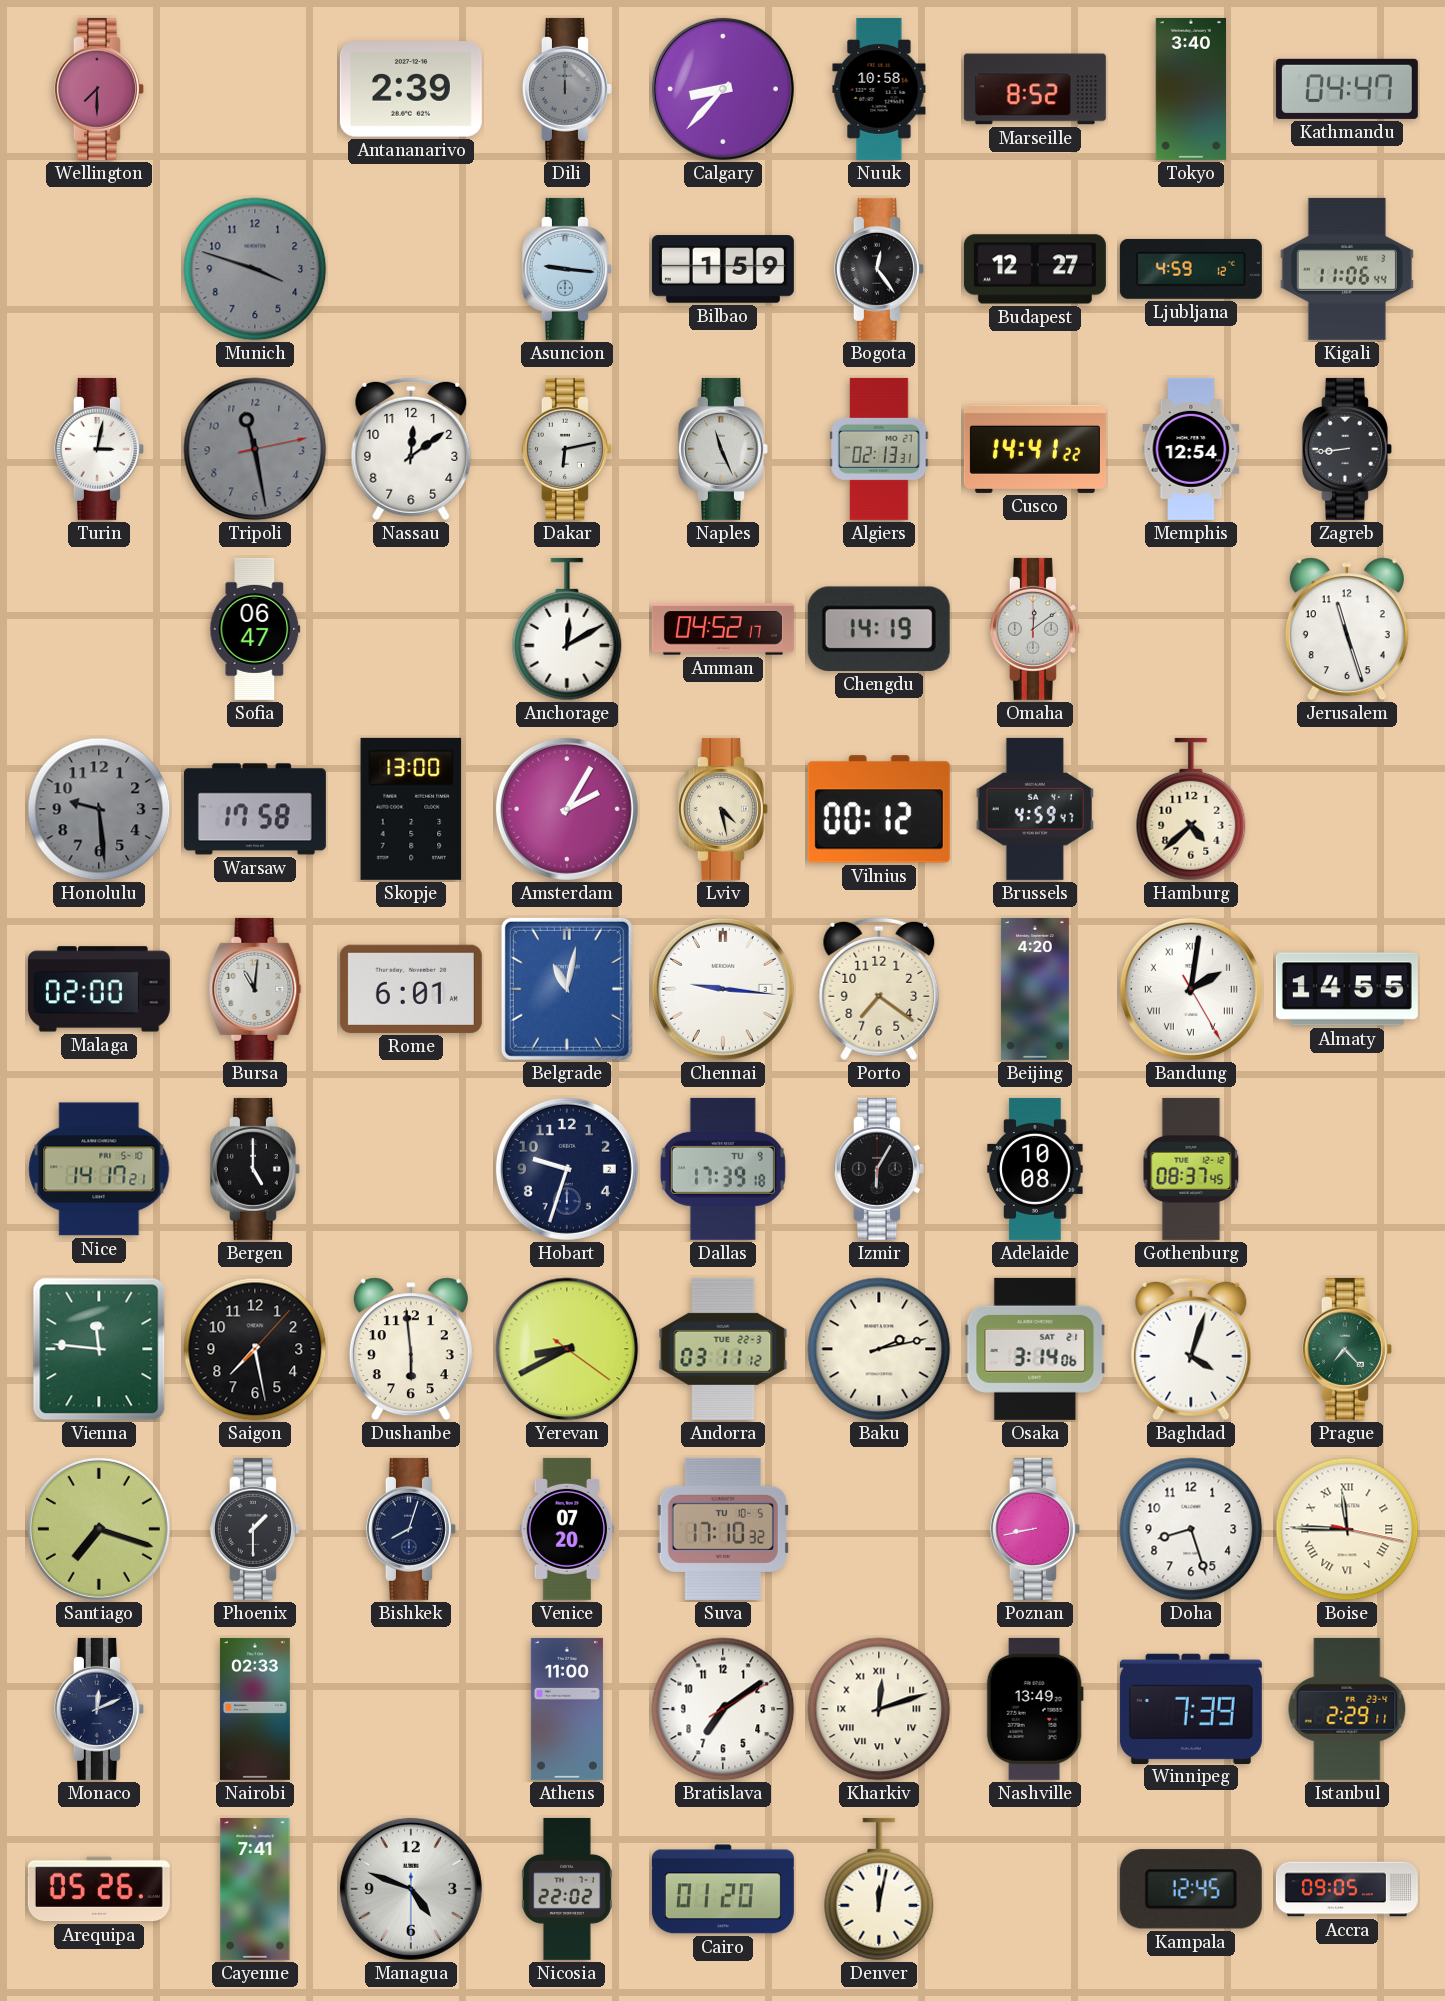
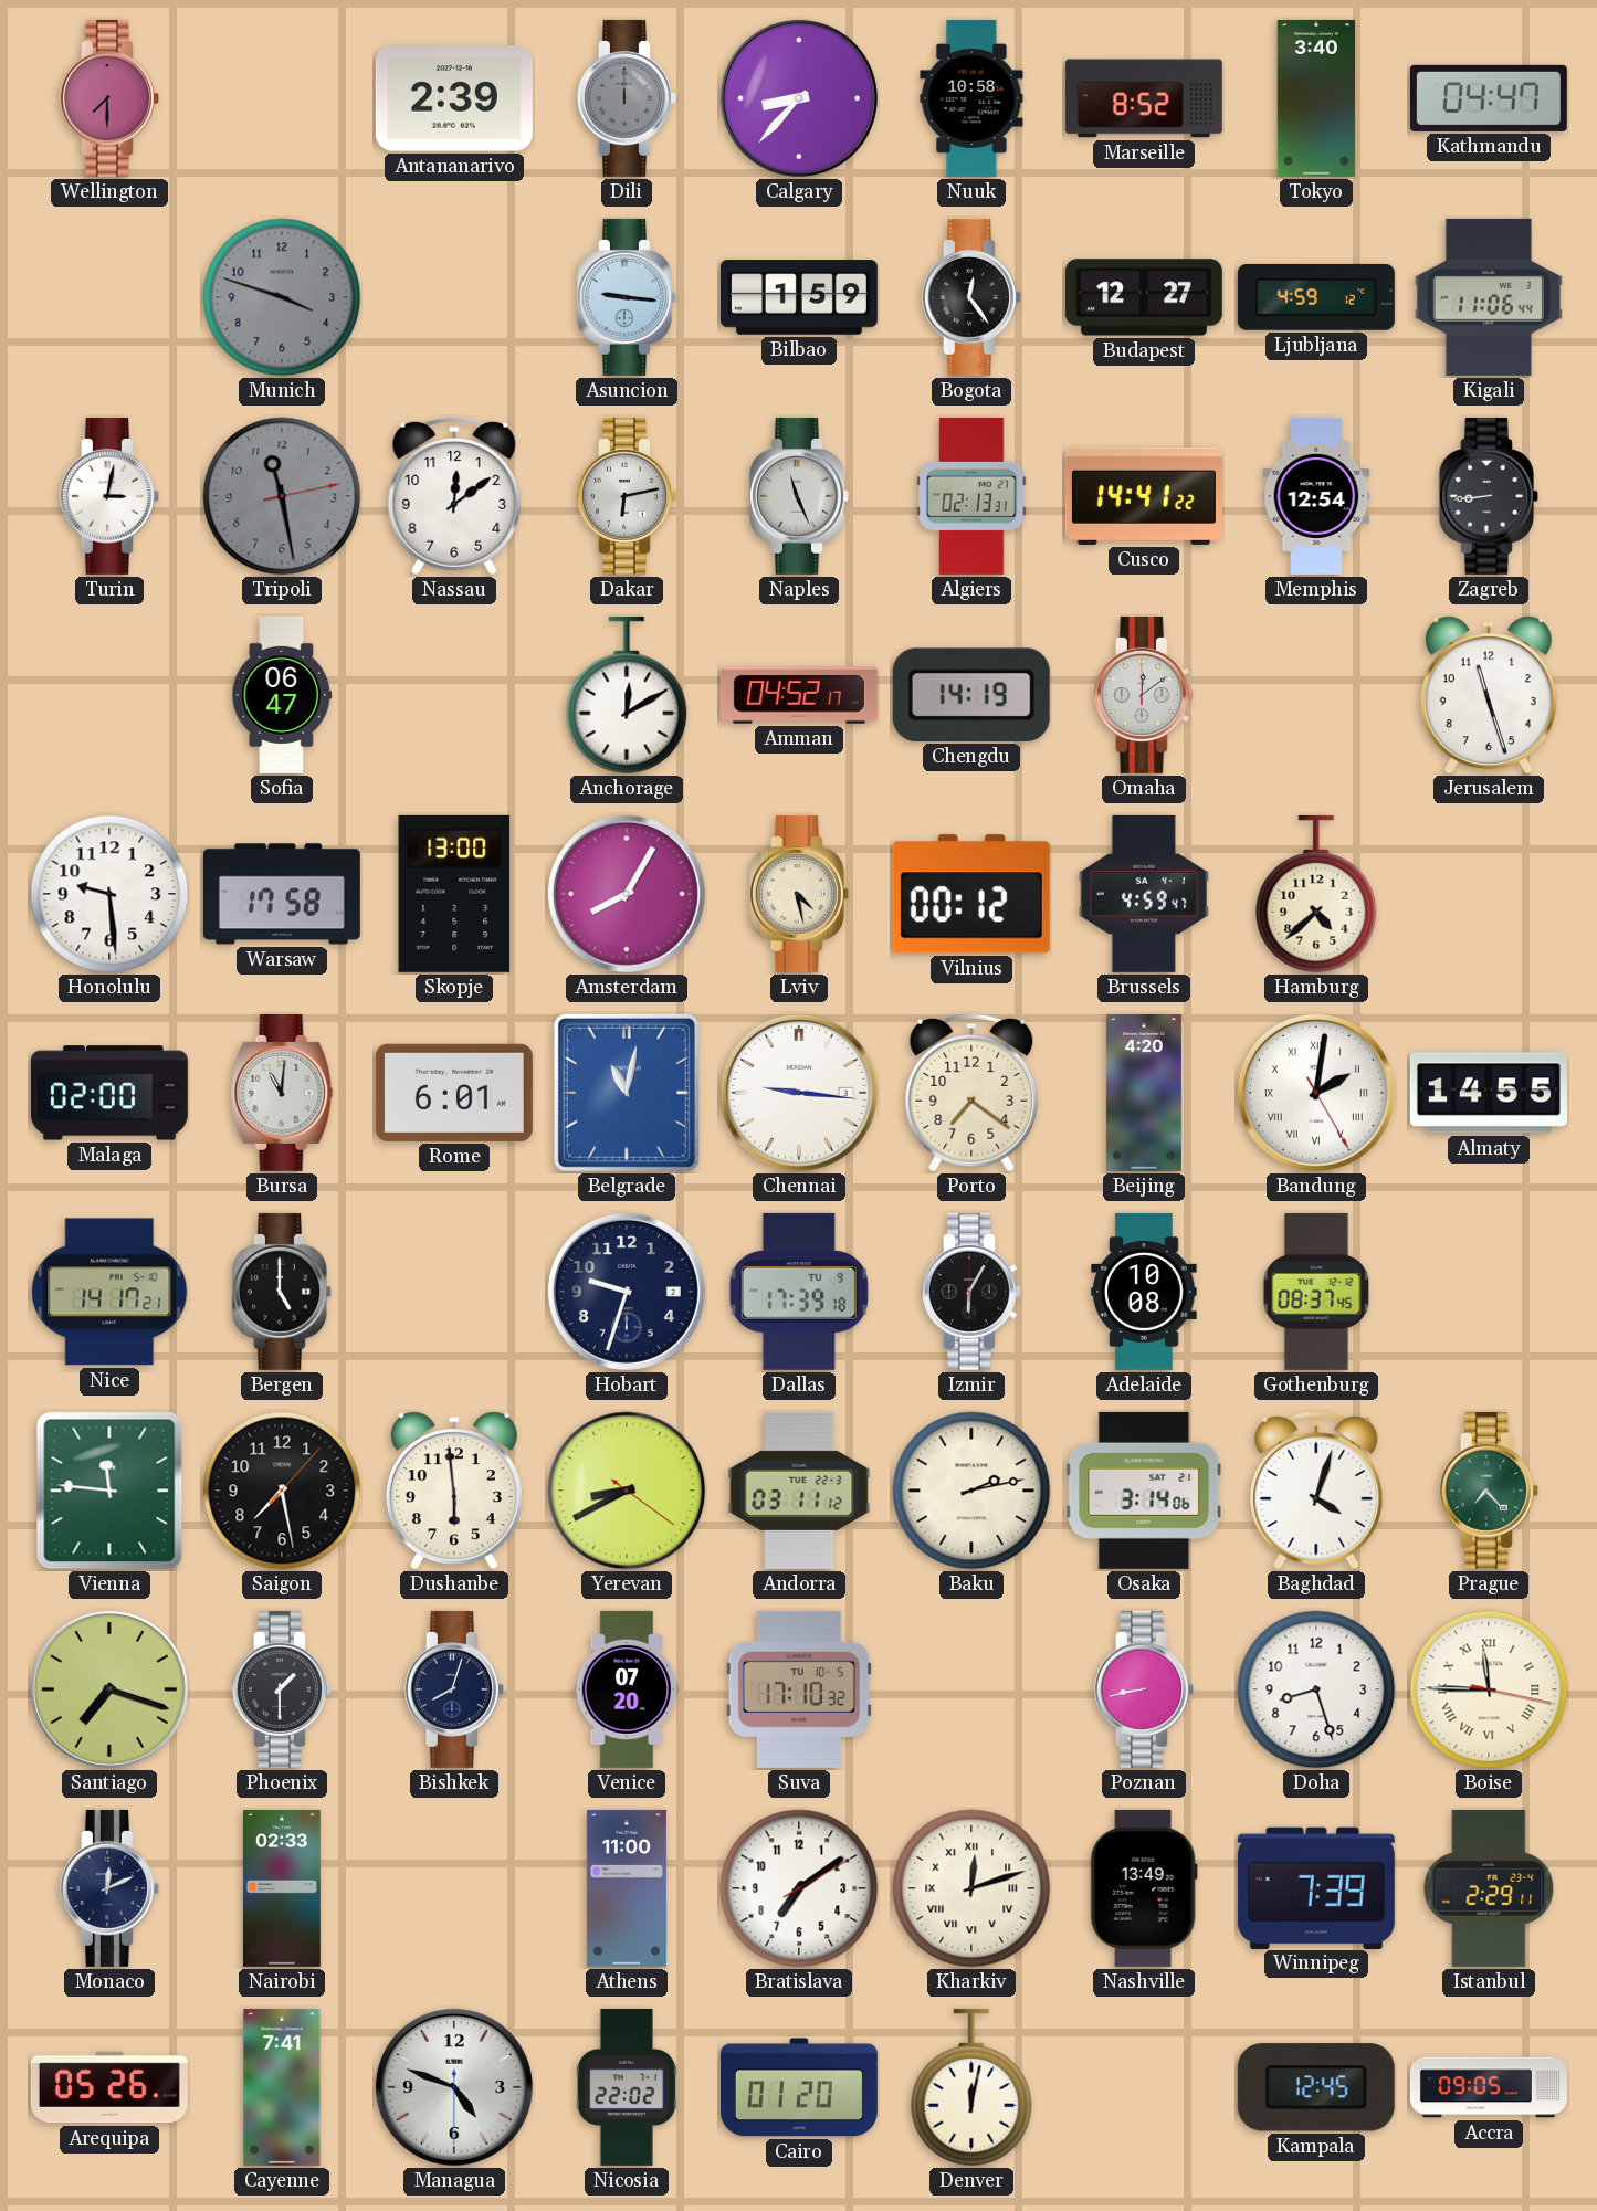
Honolulu dial: grey -> white (109, 894)
Amsterdam: 2:05 -> 8:05 (627, 894)
